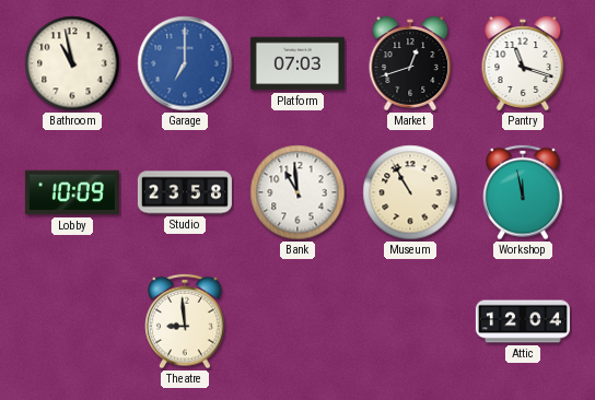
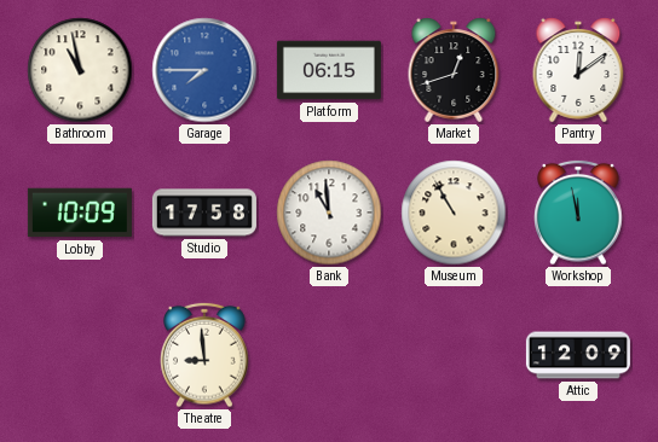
Garage: 7:00 -> 7:45 (204, 70)
Platform: 07:03 -> 06:15 (329, 70)
Pantry: 11:18 -> 12:09 (578, 70)
Studio: 23:58 -> 17:58 (204, 213)
Attic: 12:04 -> 12:09 (578, 355)
